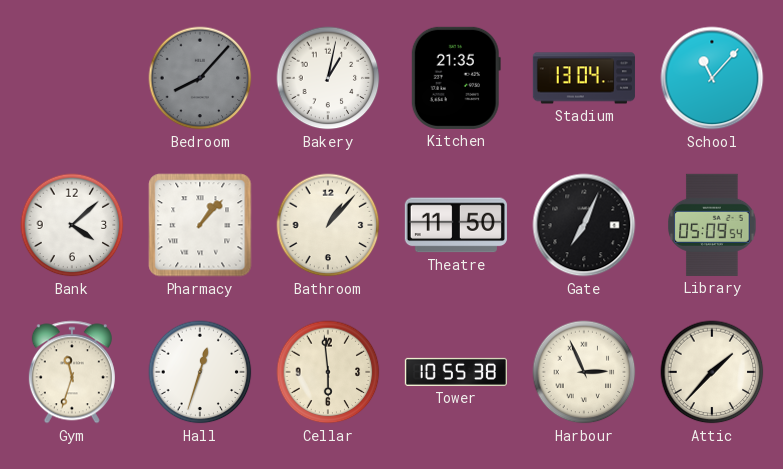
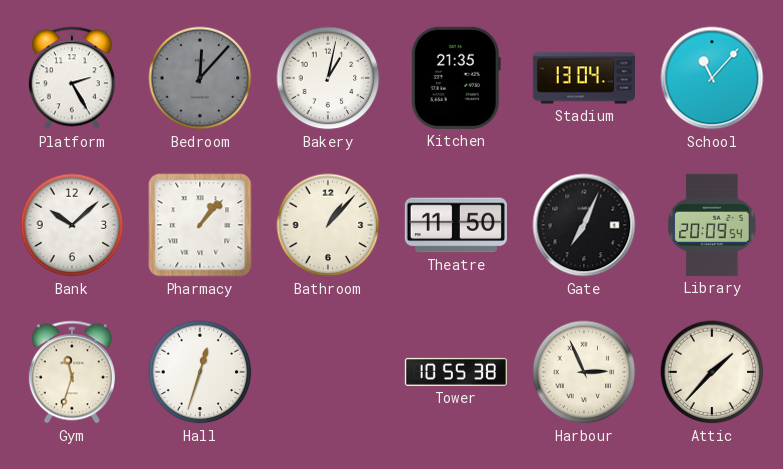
Platform: none -> 2:25 (72, 78)
Bedroom: 8:07 -> 12:07 (200, 78)
Bank: 4:08 -> 10:08 (72, 225)
Library: 05:09 -> 20:09 (712, 225)
Cellar: 5:59 -> none (328, 372)
